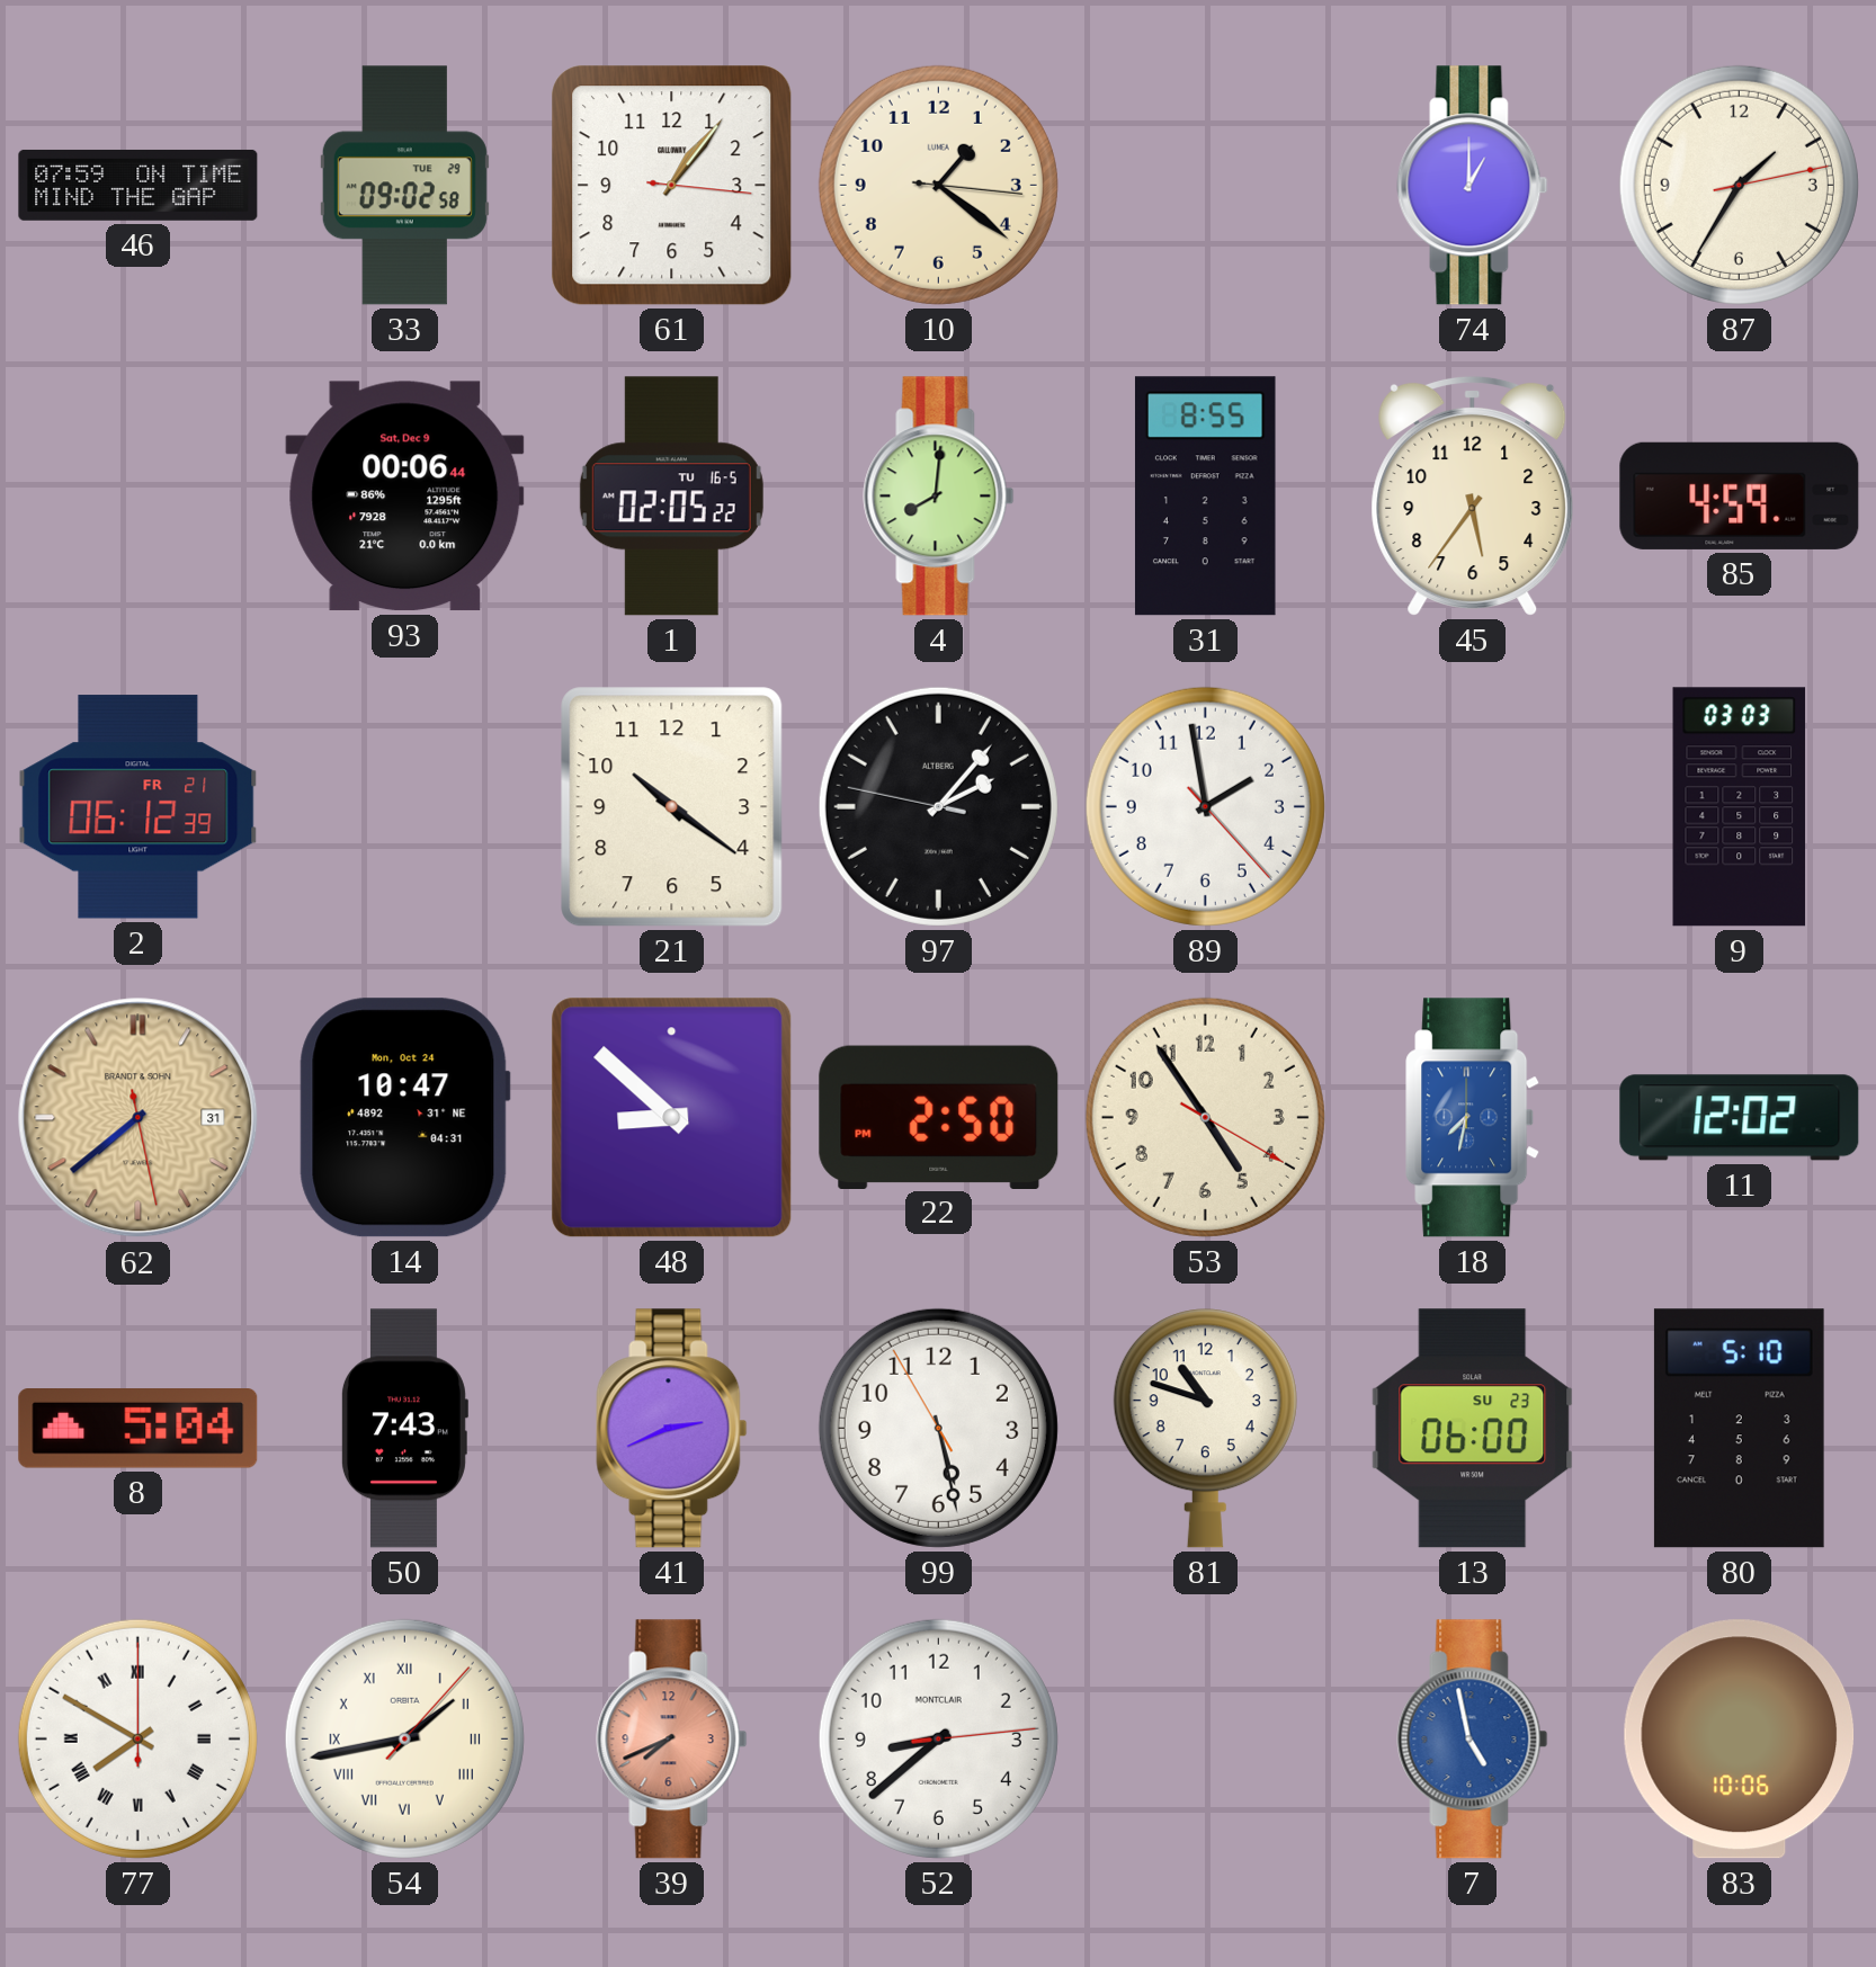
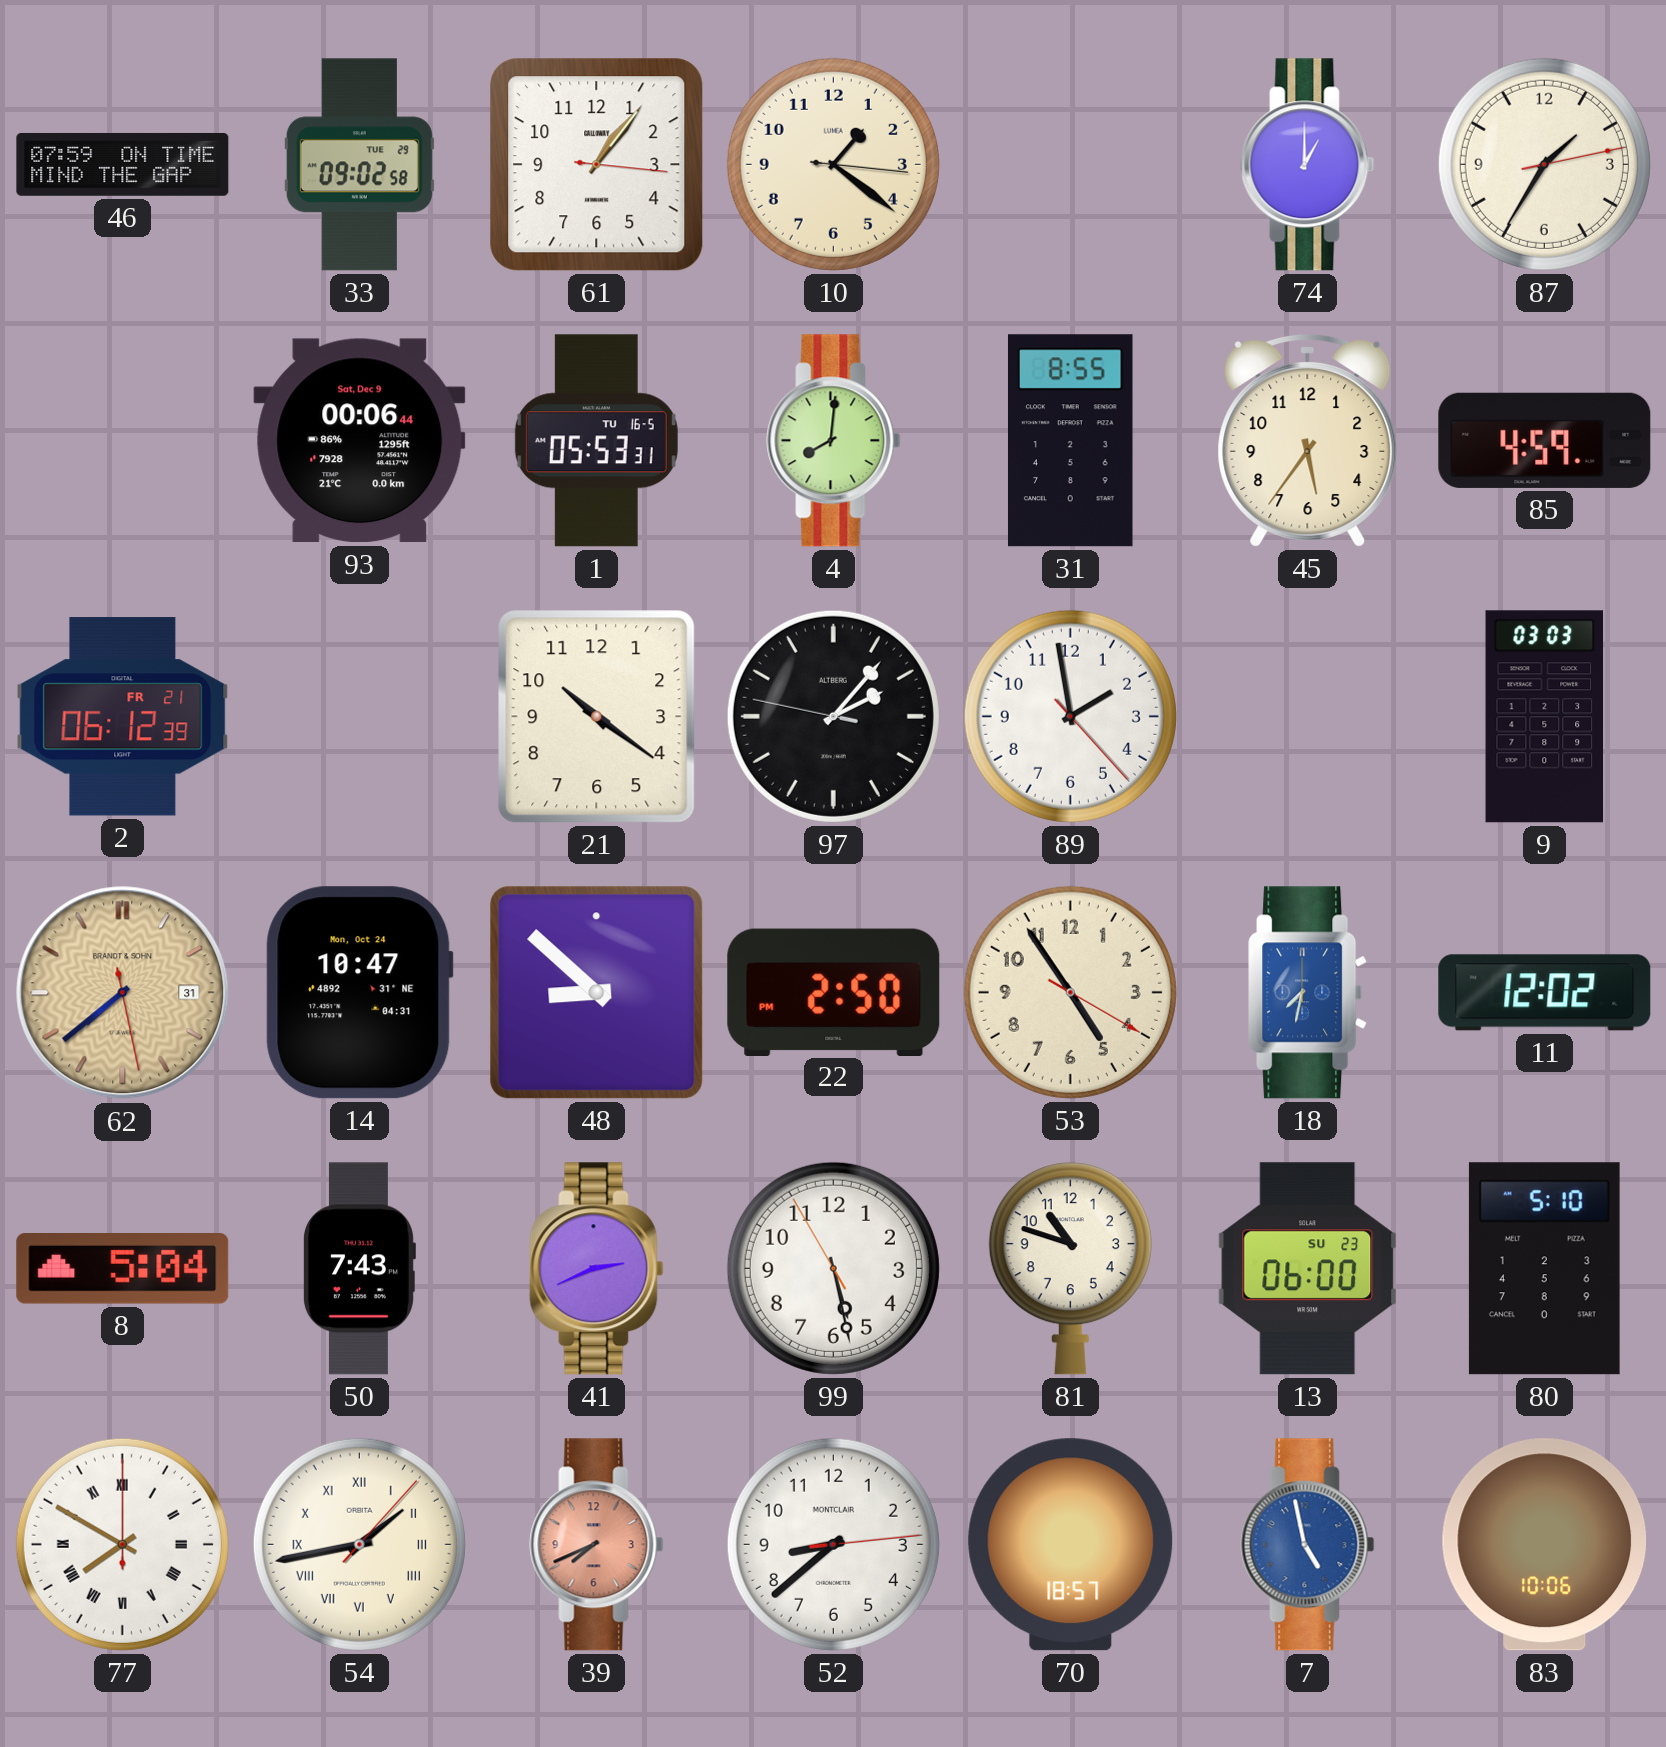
1: 02:05 -> 05:53 (596, 441)
70: none -> 18:57 (1071, 1545)
